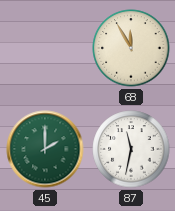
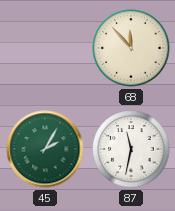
68: 11:55 -> 11:53 (131, 48)
45: 2:00 -> 2:05 (45, 149)
